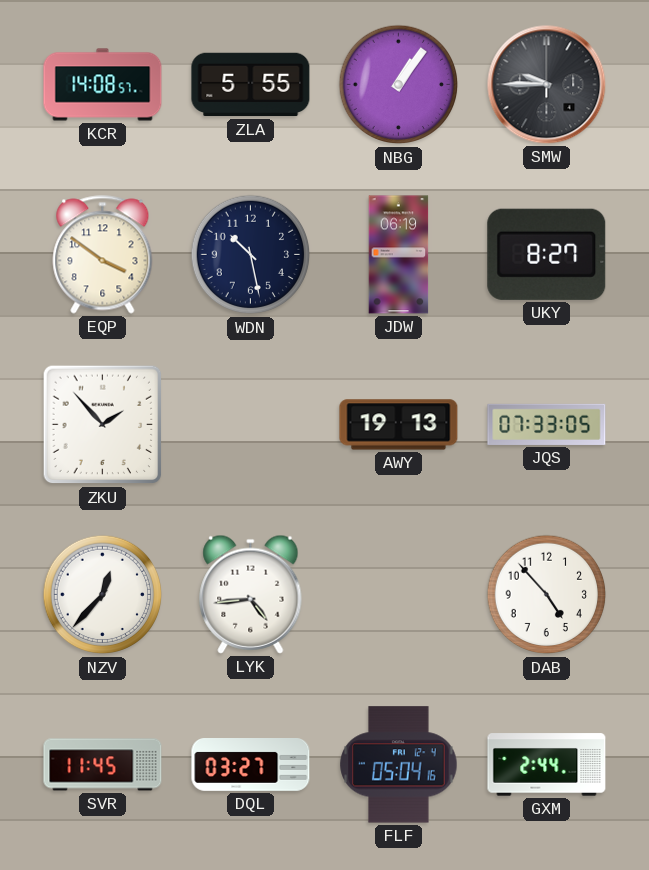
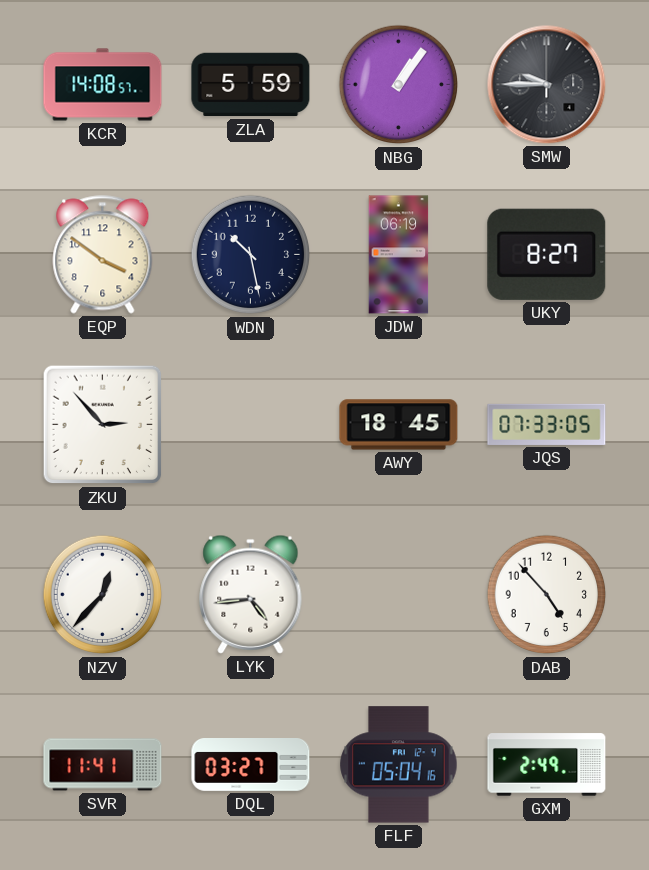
ZLA: 5:55 -> 5:59 (251, 85)
ZKU: 1:53 -> 2:53 (103, 425)
AWY: 19:13 -> 18:45 (399, 425)
SVR: 11:45 -> 11:41 (103, 765)
GXM: 2:44 -> 2:49 (547, 765)
